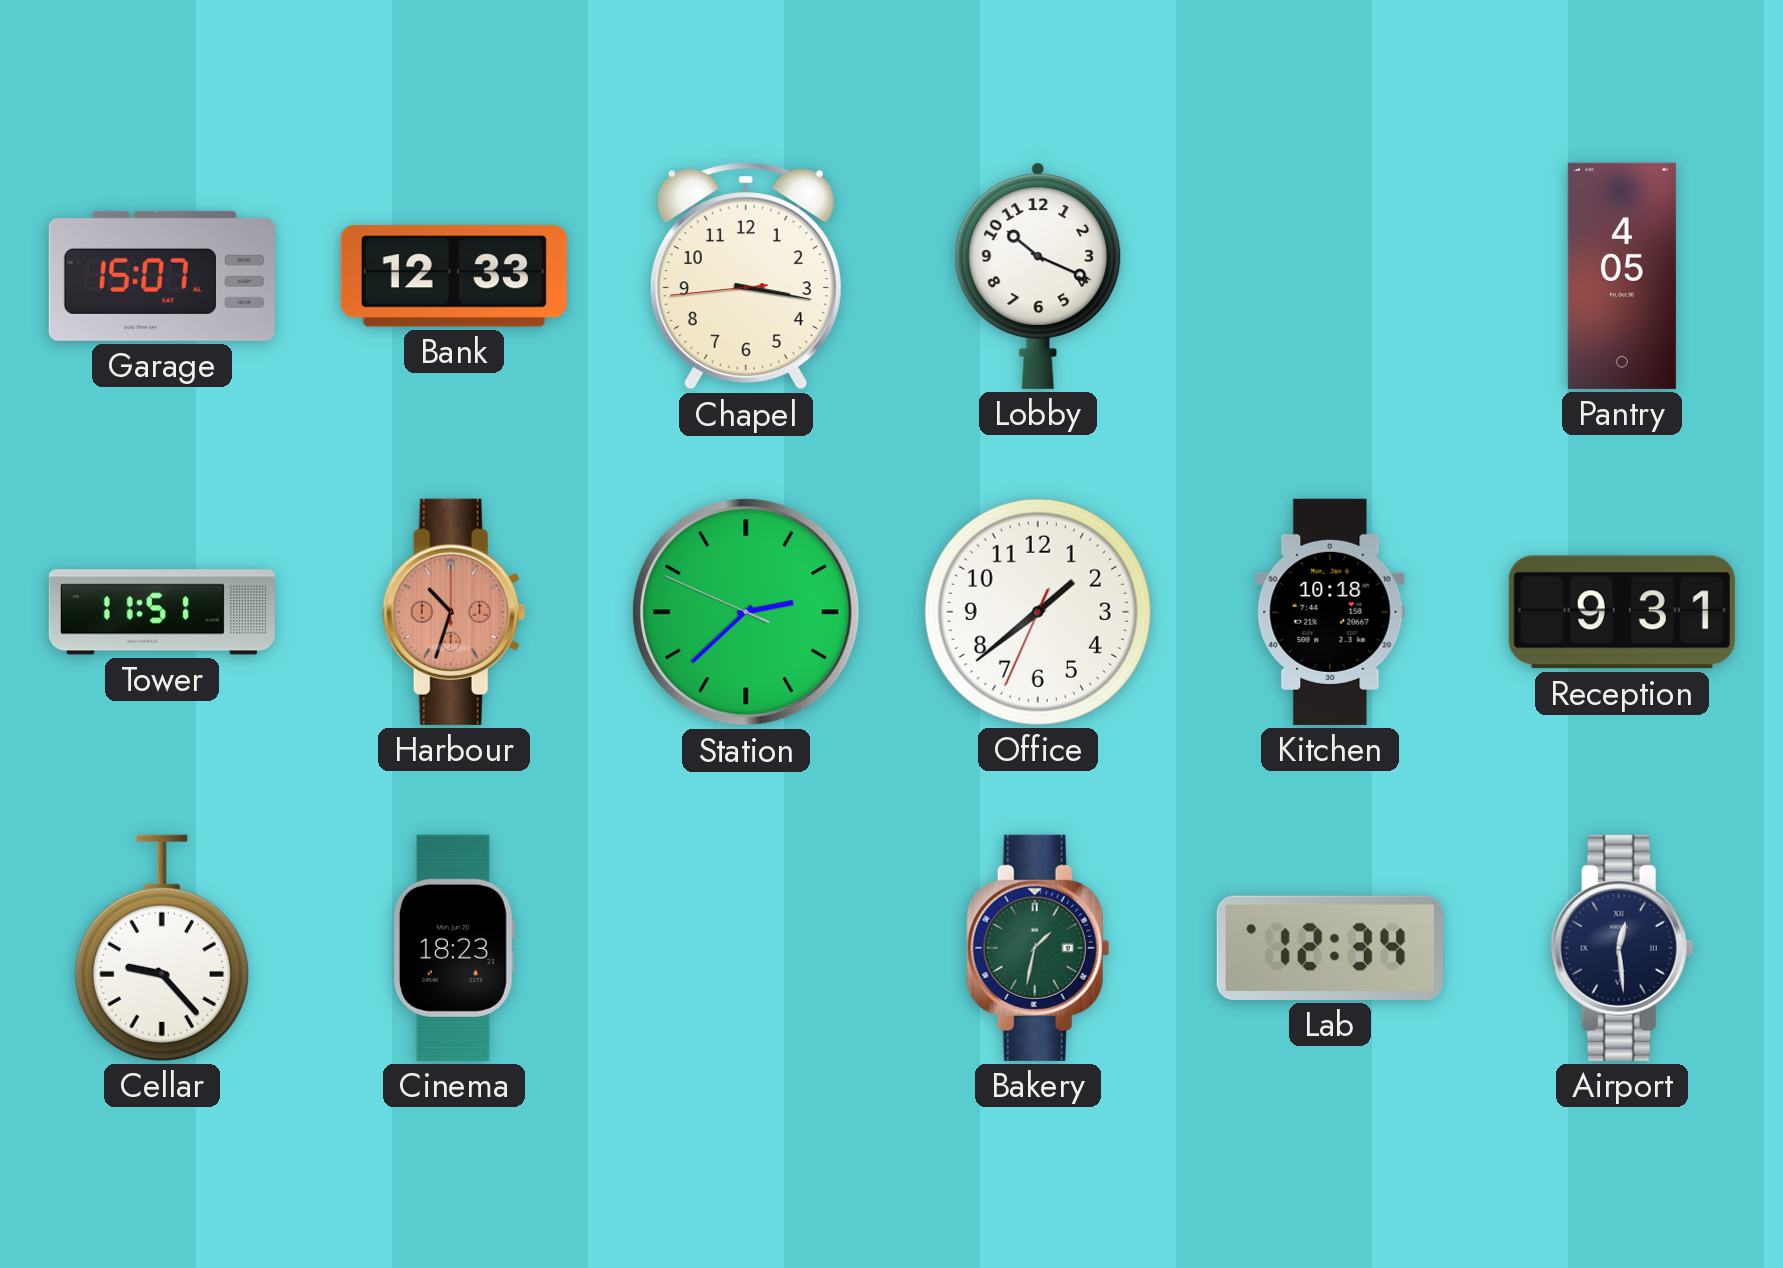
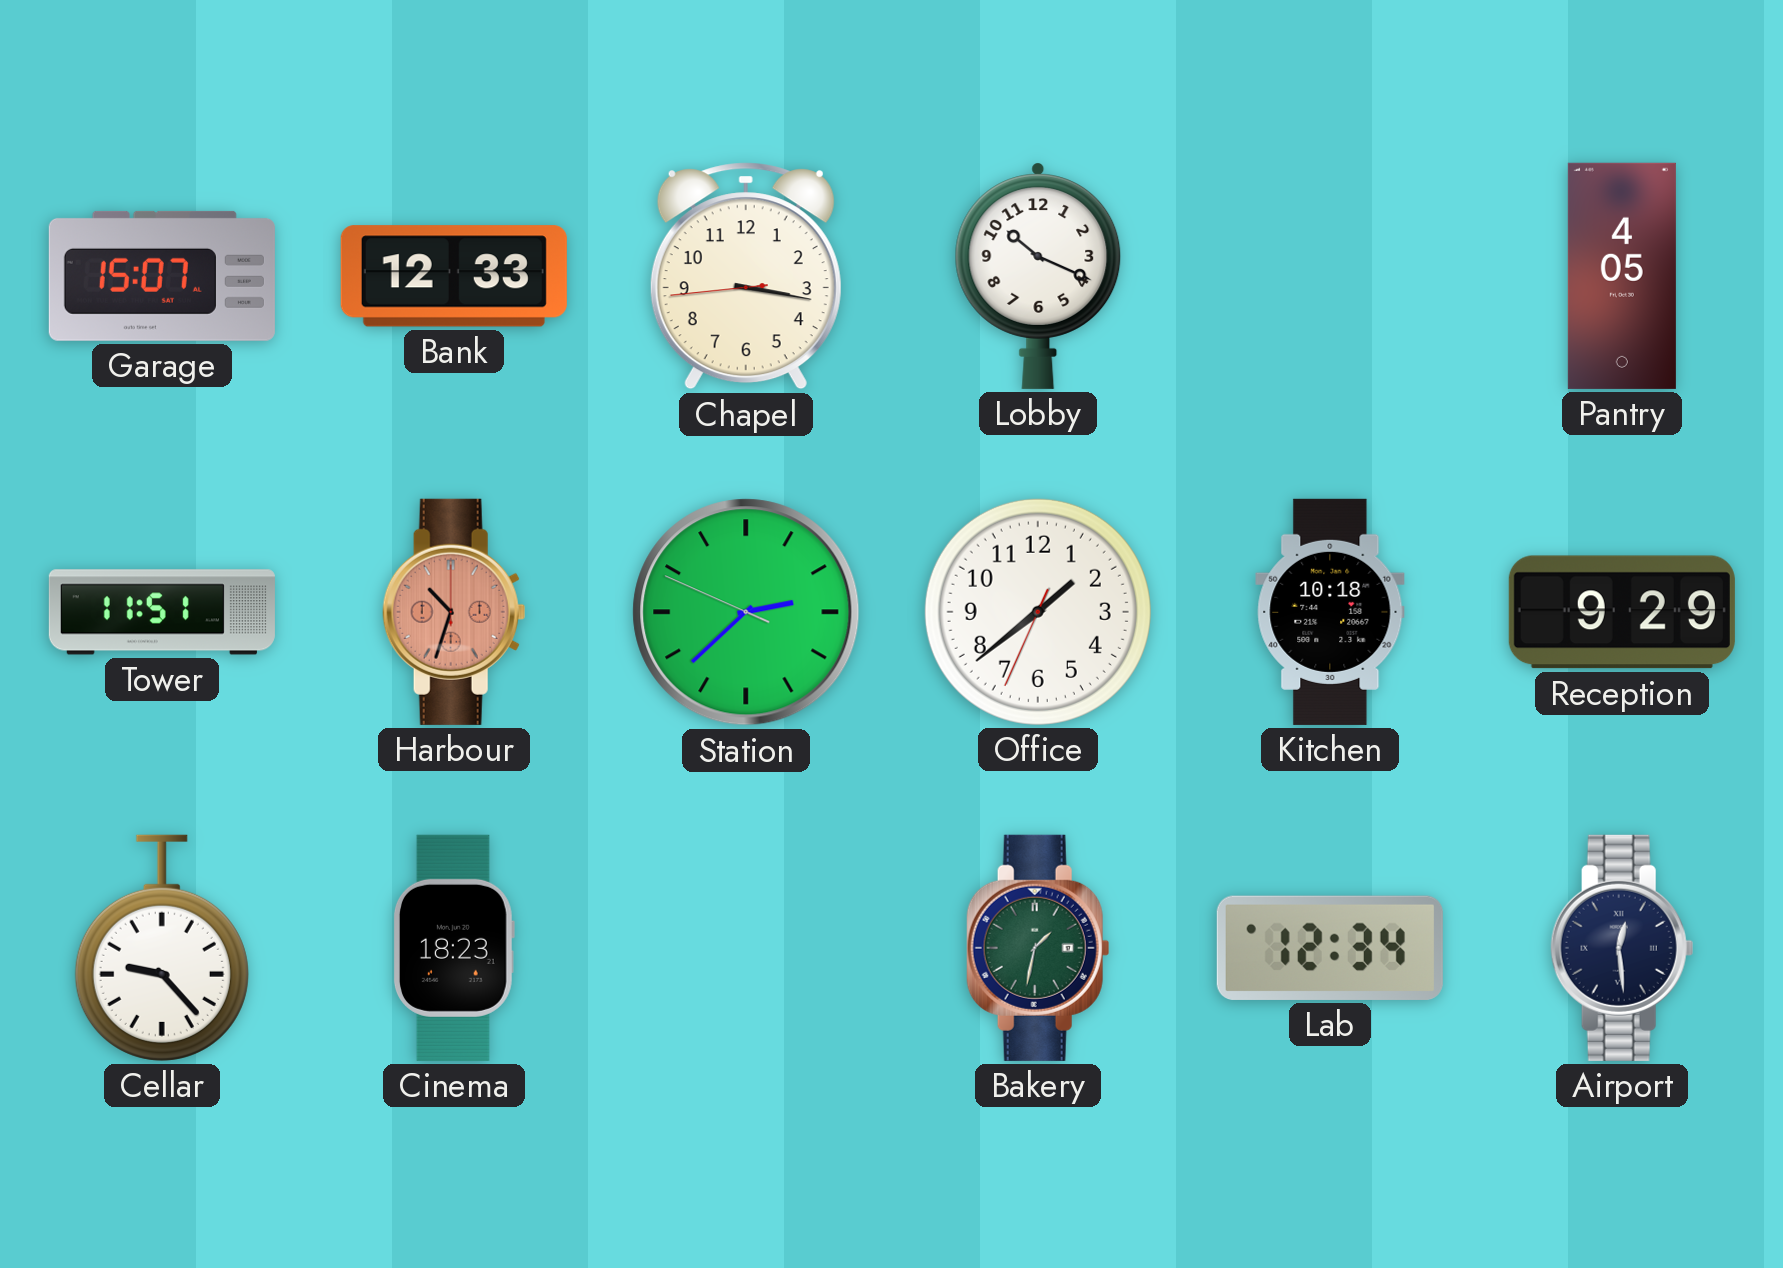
Reception: 9:31 -> 9:29 (1622, 612)
